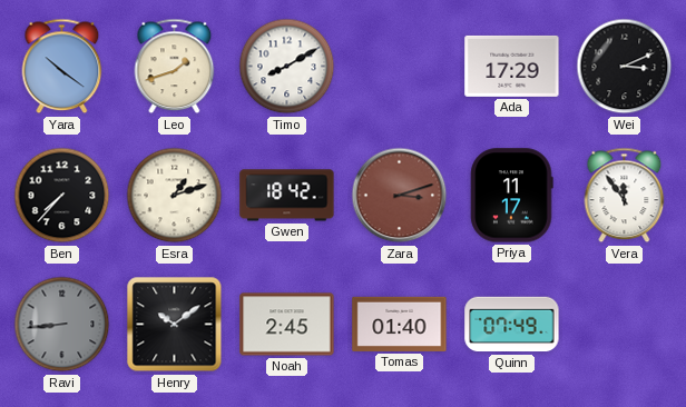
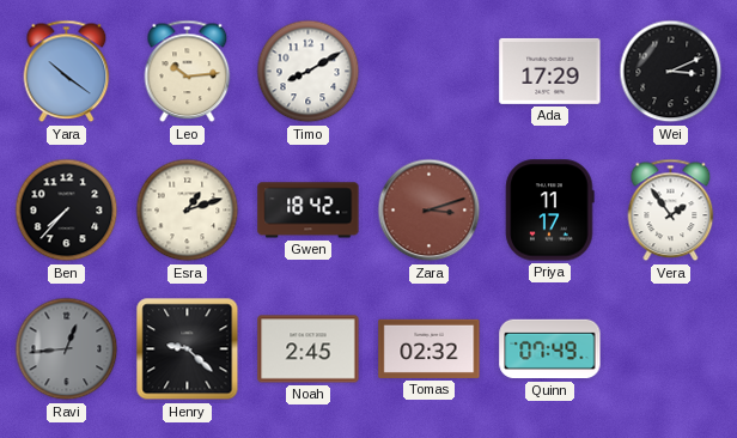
Leo: 1:42 -> 10:14 (188, 72)
Vera: 11:54 -> 1:54 (671, 211)
Ravi: 8:44 -> 12:44 (67, 349)
Henry: 10:09 -> 9:22 (188, 349)
Tomas: 01:40 -> 02:32 (430, 348)
